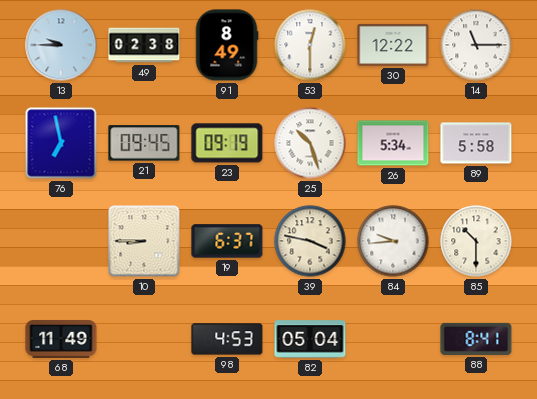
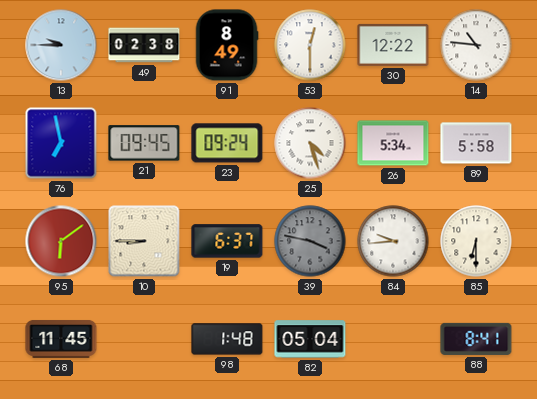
14: 11:15 -> 10:46 (476, 45)
23: 09:19 -> 09:24 (227, 143)
25: 10:27 -> 4:27 (310, 143)
95: none -> 6:09 (61, 241)
39 dial: cream -> grey (310, 241)
85: 10:30 -> 6:30 (476, 241)
68: 11:49 -> 11:45 (61, 339)
98: 4:53 -> 1:48 (227, 339)
